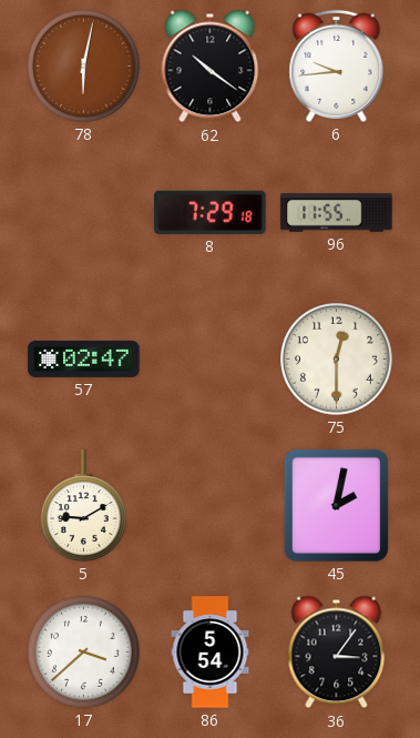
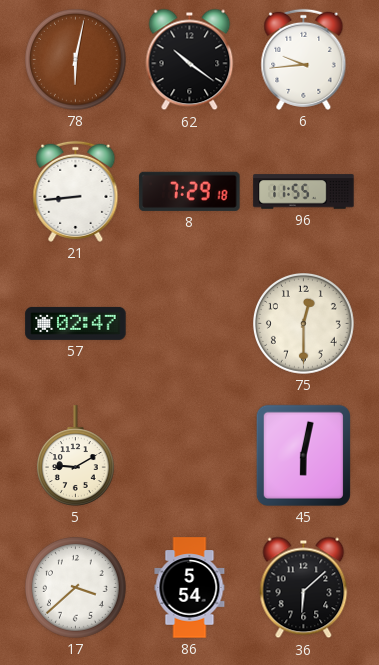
21: none -> 8:44 (76, 191)
45: 2:02 -> 6:02 (303, 455)
36: 3:06 -> 6:08 (304, 588)
